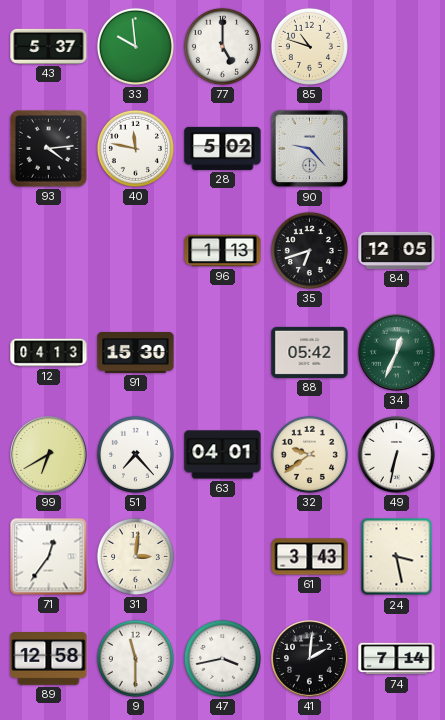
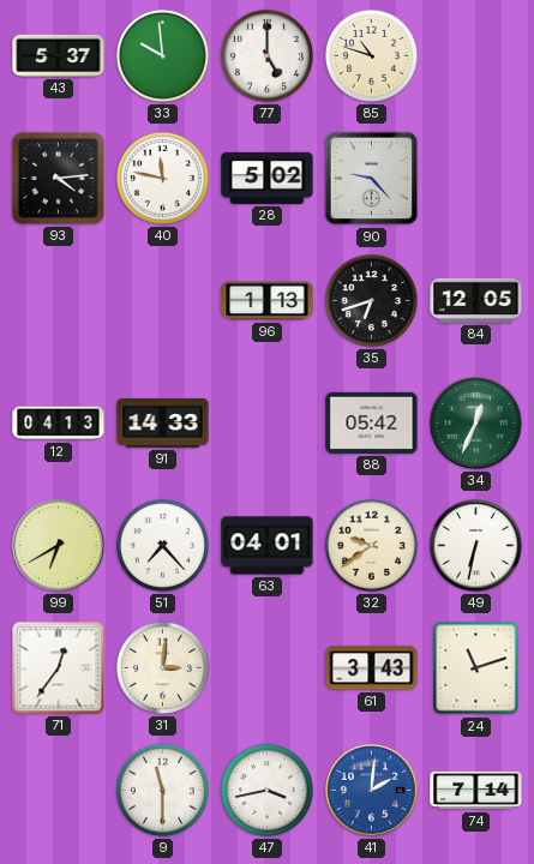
91: 15:30 -> 14:33 (163, 422)
24: 3:28 -> 11:12 (476, 668)
89: 12:58 -> none (49, 659)
41 dial: black -> blue (372, 791)
